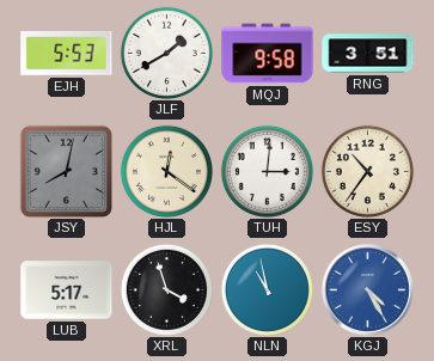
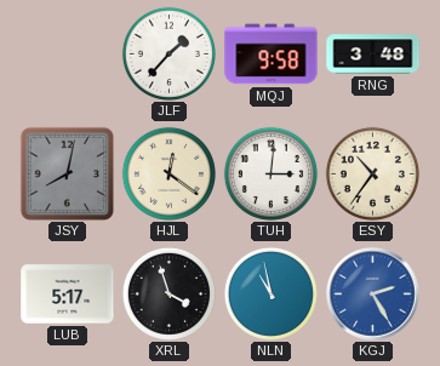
EJH: 5:53 -> none (67, 54)
JLF: 1:40 -> 1:37 (168, 53)
RNG: 3:51 -> 3:48 (373, 55)
KGJ: 4:25 -> 2:25 (373, 294)
